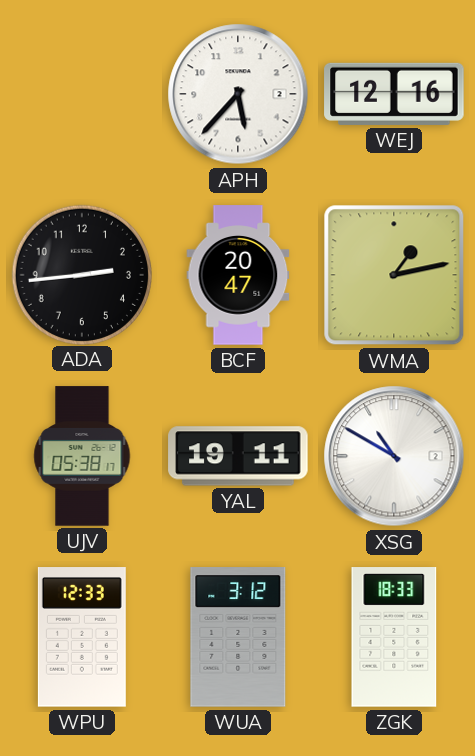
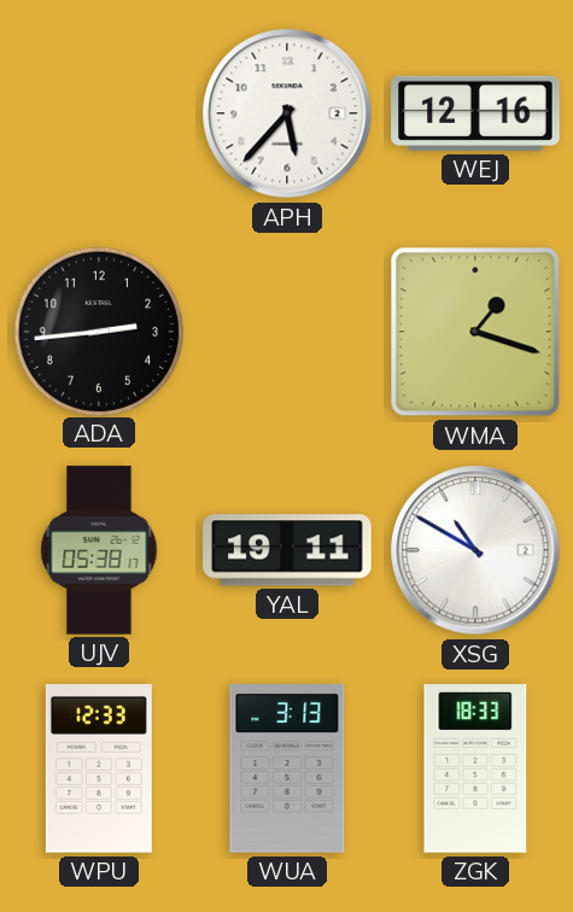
BCF: 20:47 -> none (238, 275)
WMA: 1:13 -> 1:18 (475, 332)
WUA: 3:12 -> 3:13 (287, 768)
